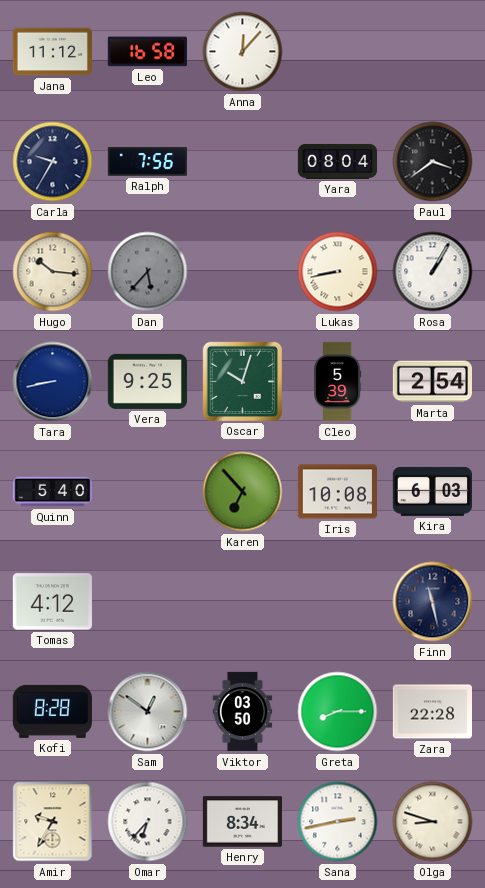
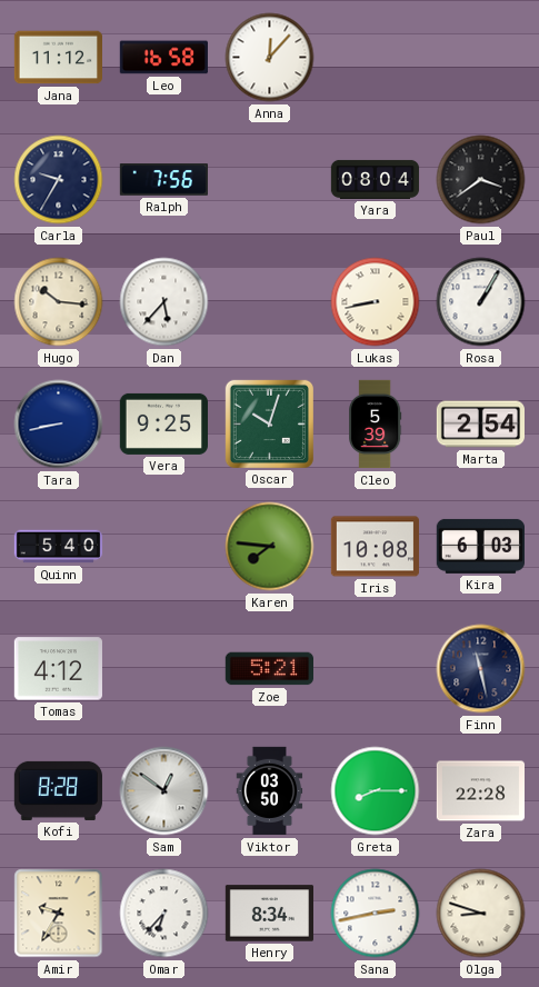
Dan dial: grey -> white (164, 302)
Karen: 6:53 -> 7:46 (270, 547)
Zoe: none -> 5:21 (269, 669)
